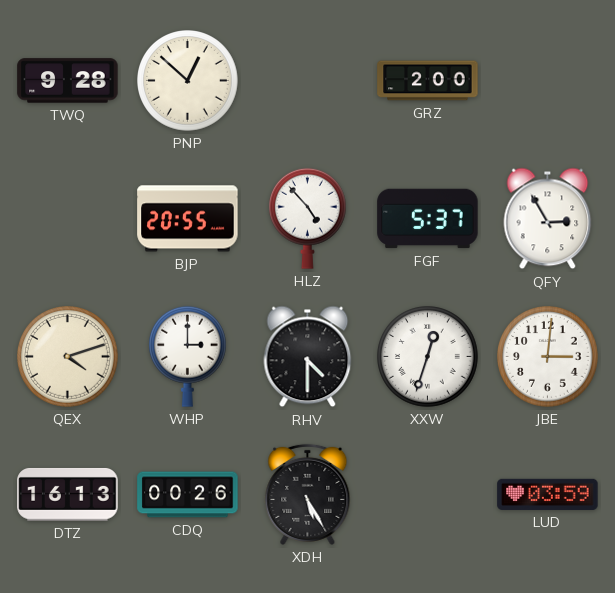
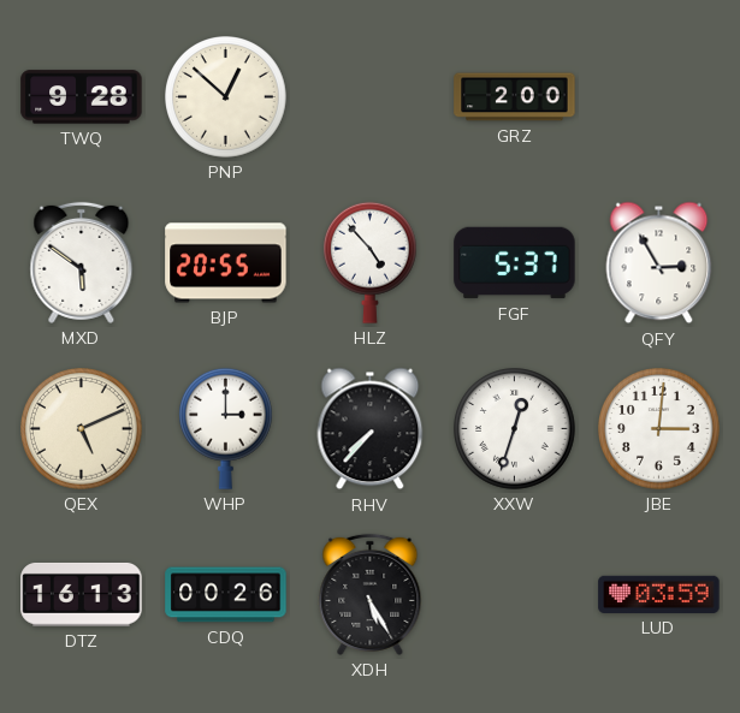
MXD: none -> 5:51 (82, 262)
QEX: 4:12 -> 5:11 (82, 429)
RHV: 4:30 -> 7:37 (371, 429)
